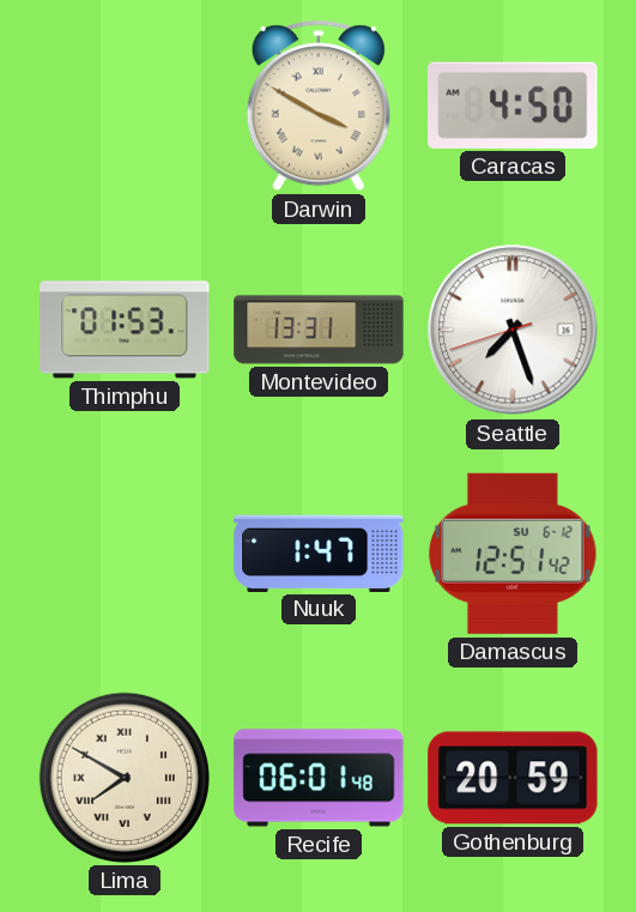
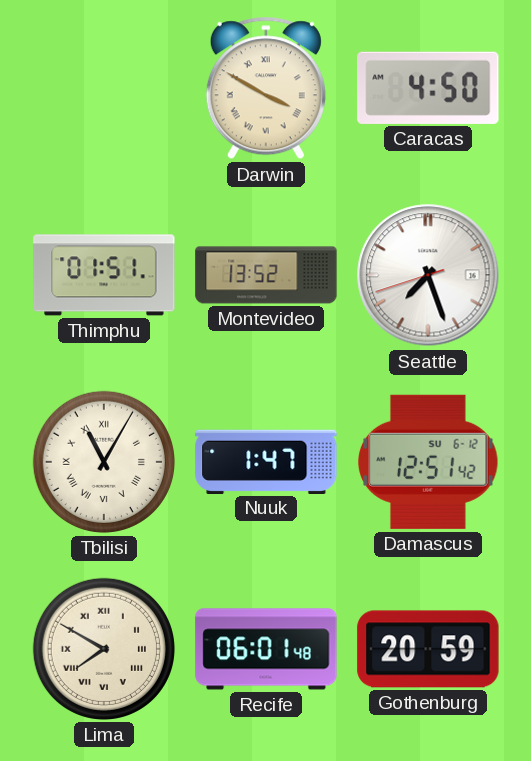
Thimphu: 01:53 -> 01:51 (104, 275)
Montevideo: 13:31 -> 13:52 (266, 275)
Tbilisi: none -> 11:05 (104, 462)
